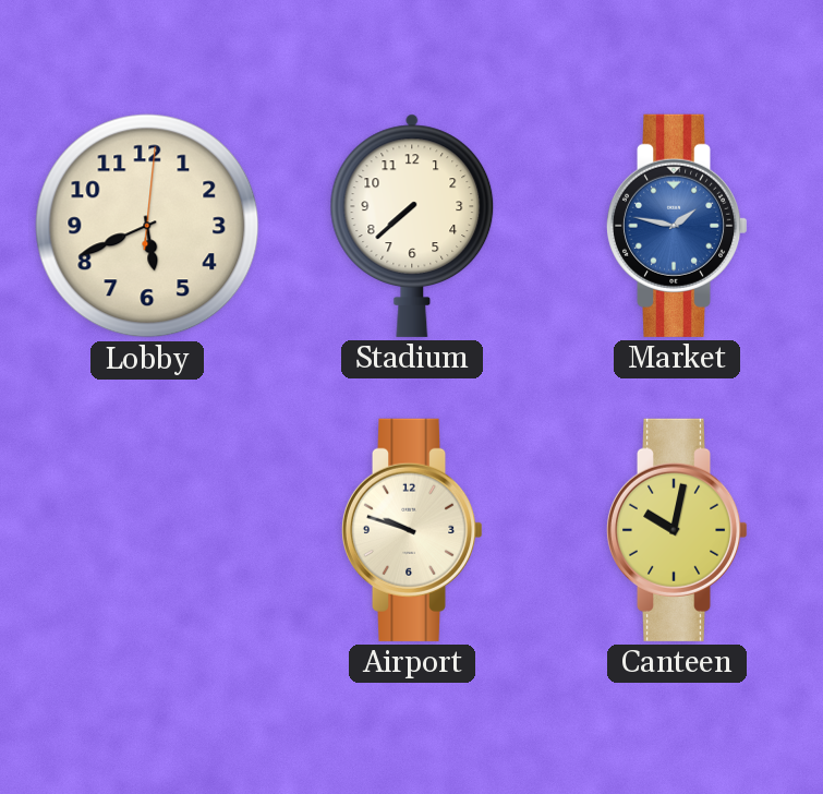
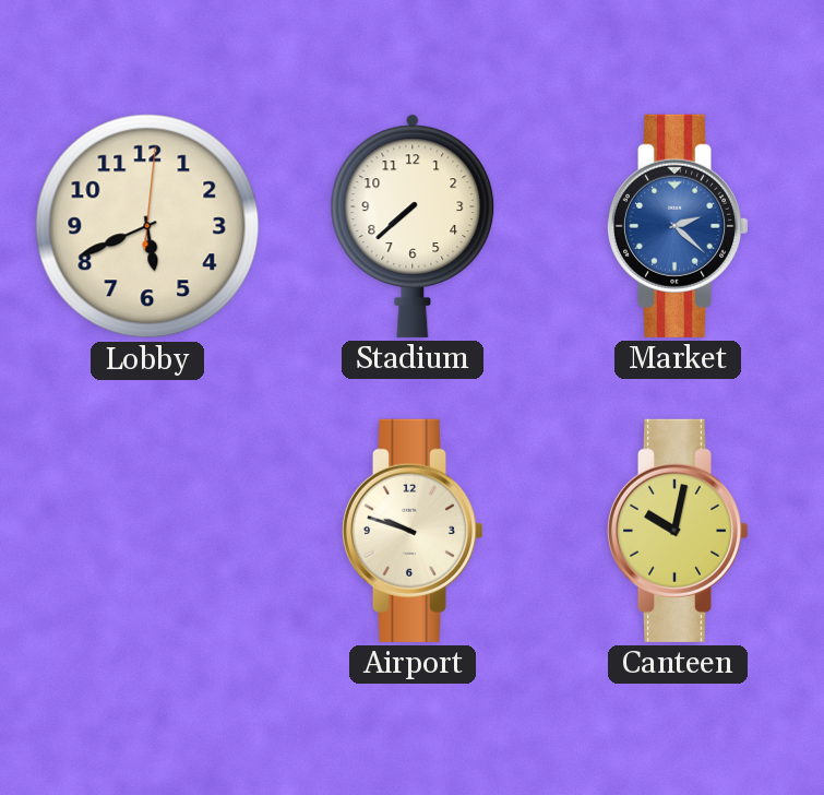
Market: 1:47 -> 2:22 (678, 226)
